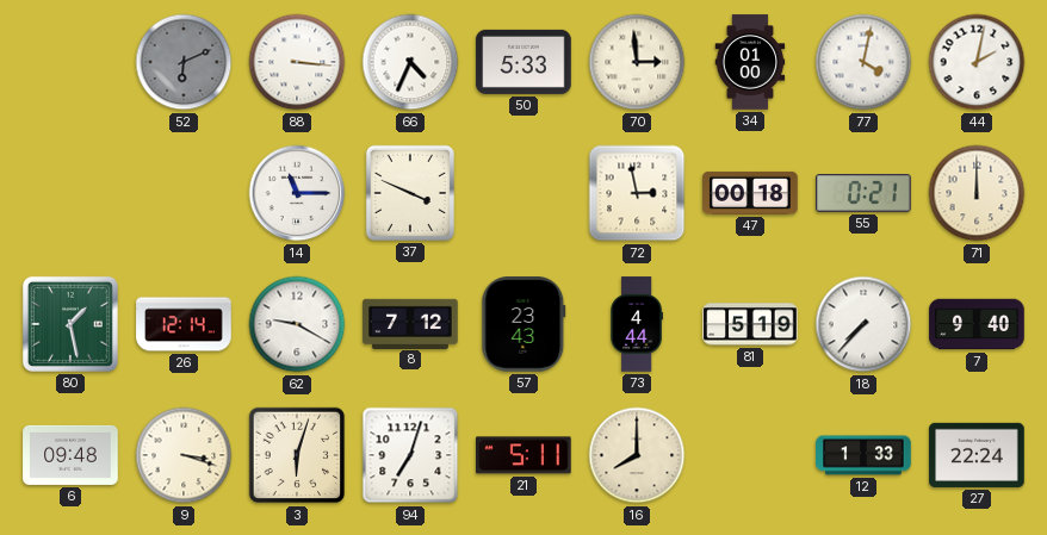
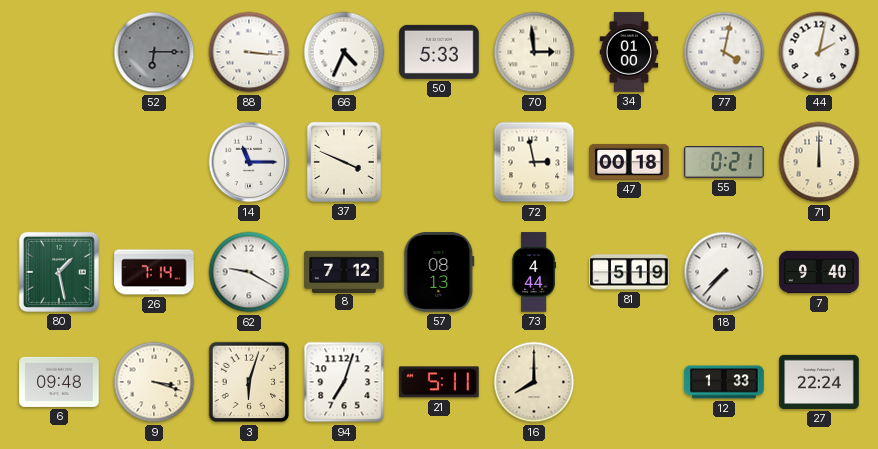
52: 6:11 -> 6:15 (154, 52)
26: 12:14 -> 7:14 (154, 272)
57: 23:43 -> 08:13 (439, 272)
